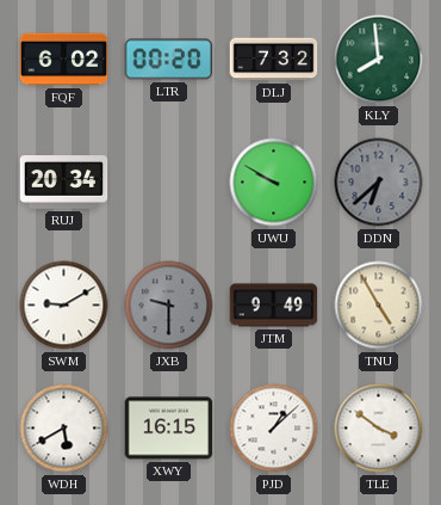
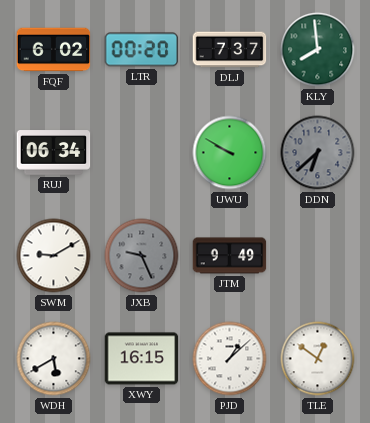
DLJ: 7:32 -> 7:37 (230, 50)
RUJ: 20:34 -> 06:34 (54, 153)
JXB: 9:30 -> 9:26 (142, 256)
TNU: 4:55 -> none (379, 306)
TLE: 3:51 -> 12:51 (318, 359)
